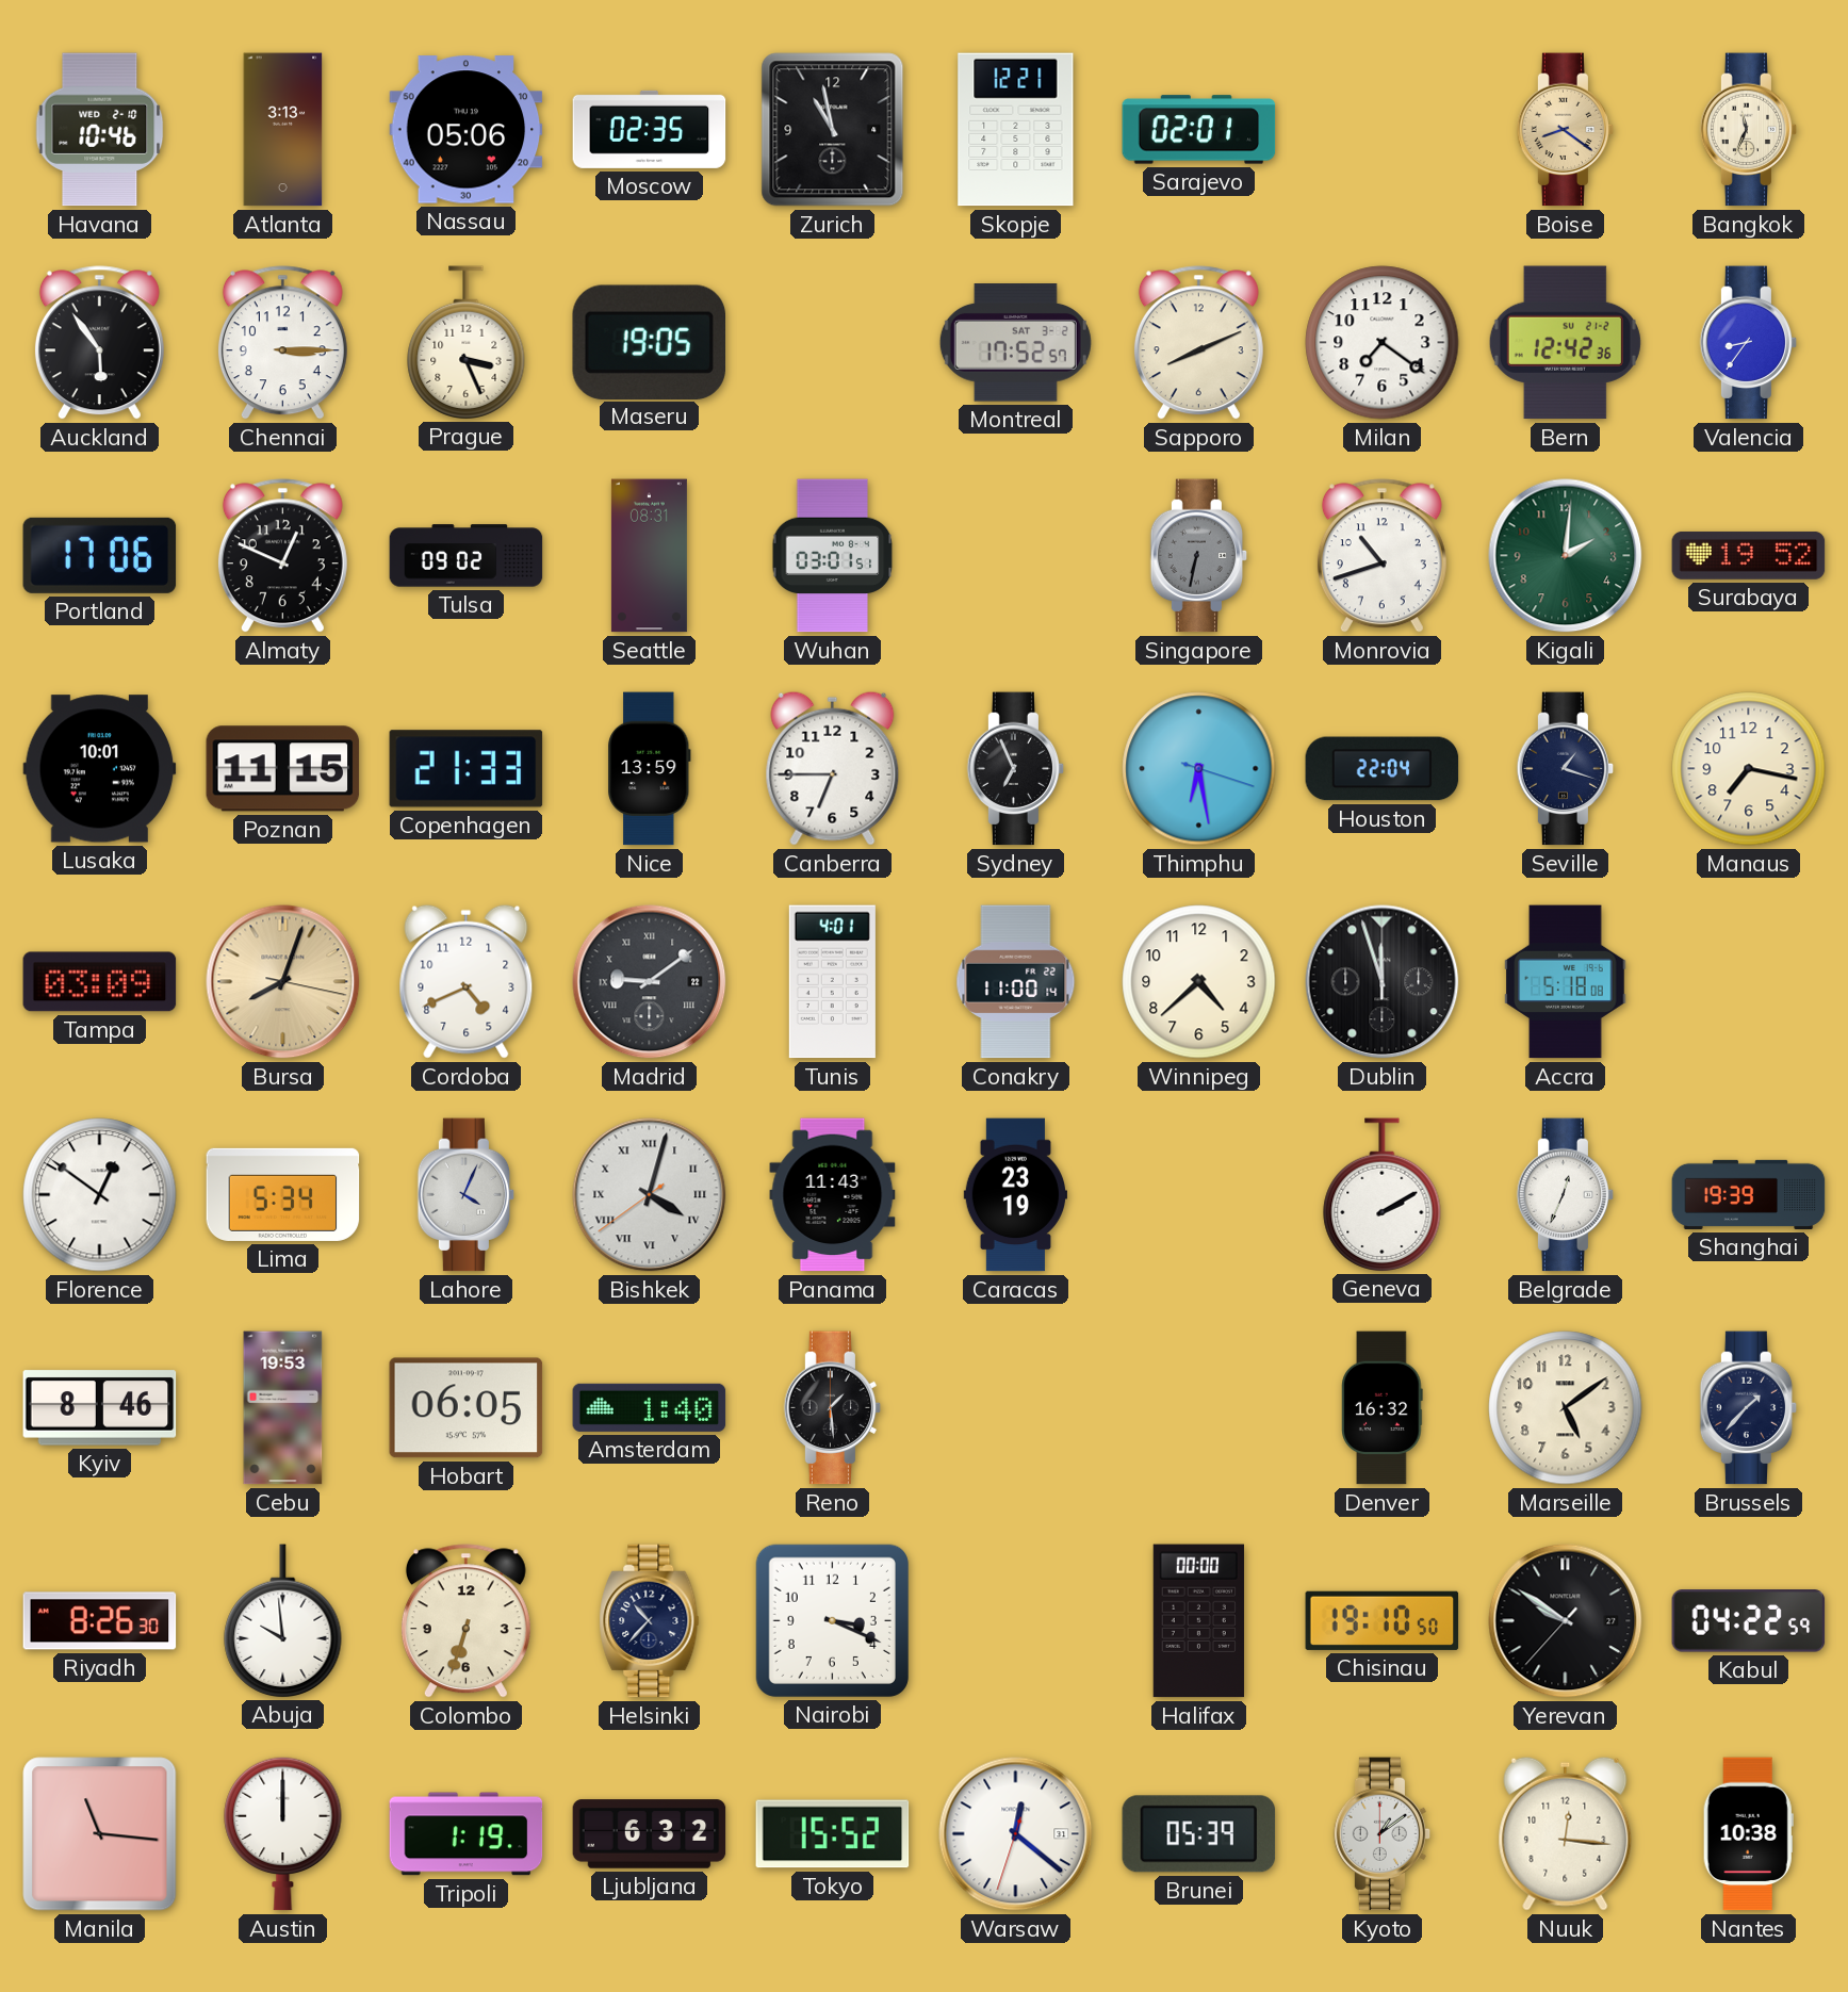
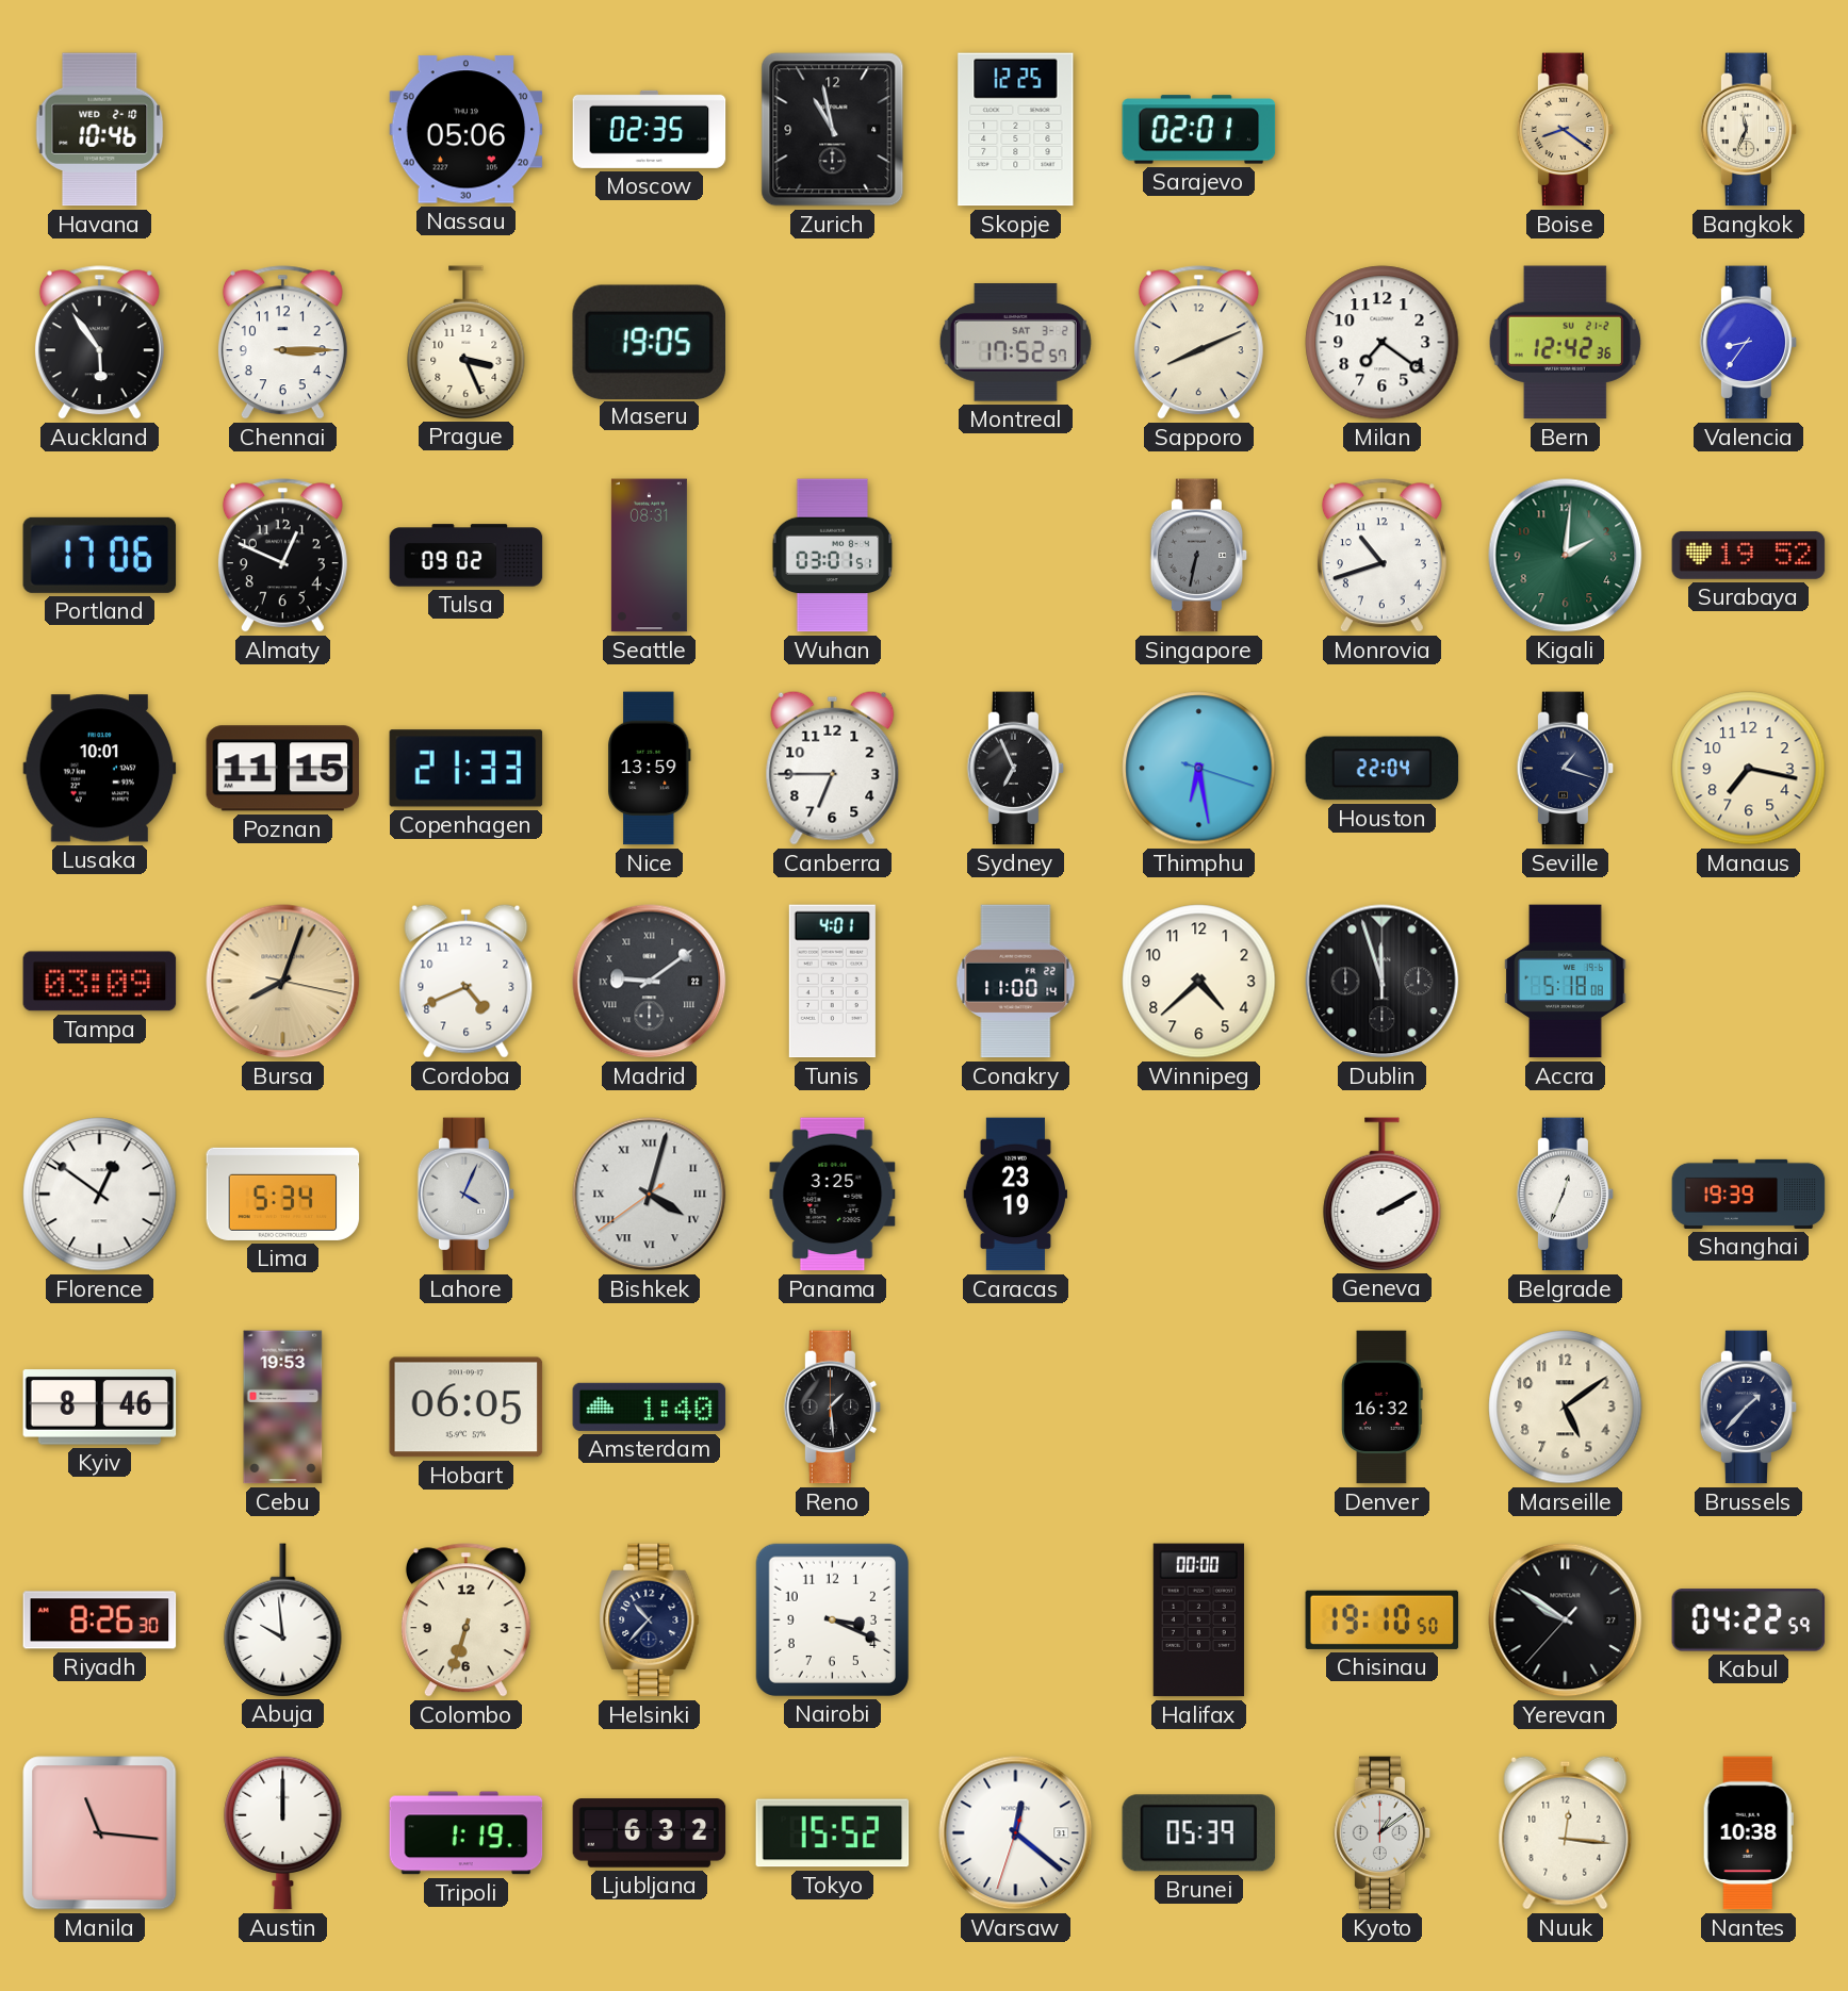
Atlanta: 3:13 -> none (283, 130)
Skopje: 12:21 -> 12:25 (1016, 130)
Panama: 11:43 -> 3:25 (833, 1195)
